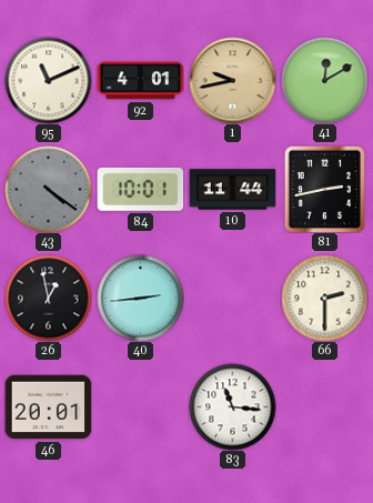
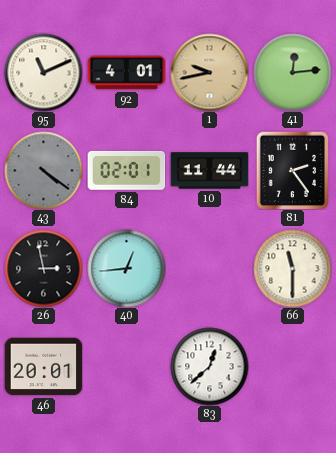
41: 12:10 -> 12:14 (292, 72)
84: 10:01 -> 02:01 (126, 170)
81: 2:43 -> 2:24 (292, 170)
26: 12:58 -> 2:58 (43, 268)
40: 2:44 -> 12:44 (126, 268)
66: 2:30 -> 11:30 (292, 268)
83: 11:16 -> 12:38 (209, 366)
